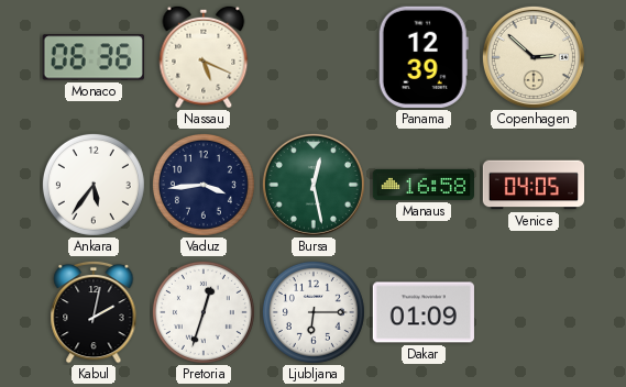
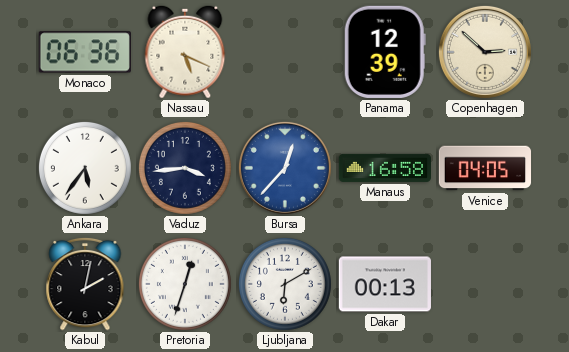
Bursa: 12:28 -> 12:37 (285, 168)
Bursa dial: green -> blue (285, 168)
Ljubljana: 6:15 -> 6:10 (285, 284)
Dakar: 01:09 -> 00:13 (384, 284)
